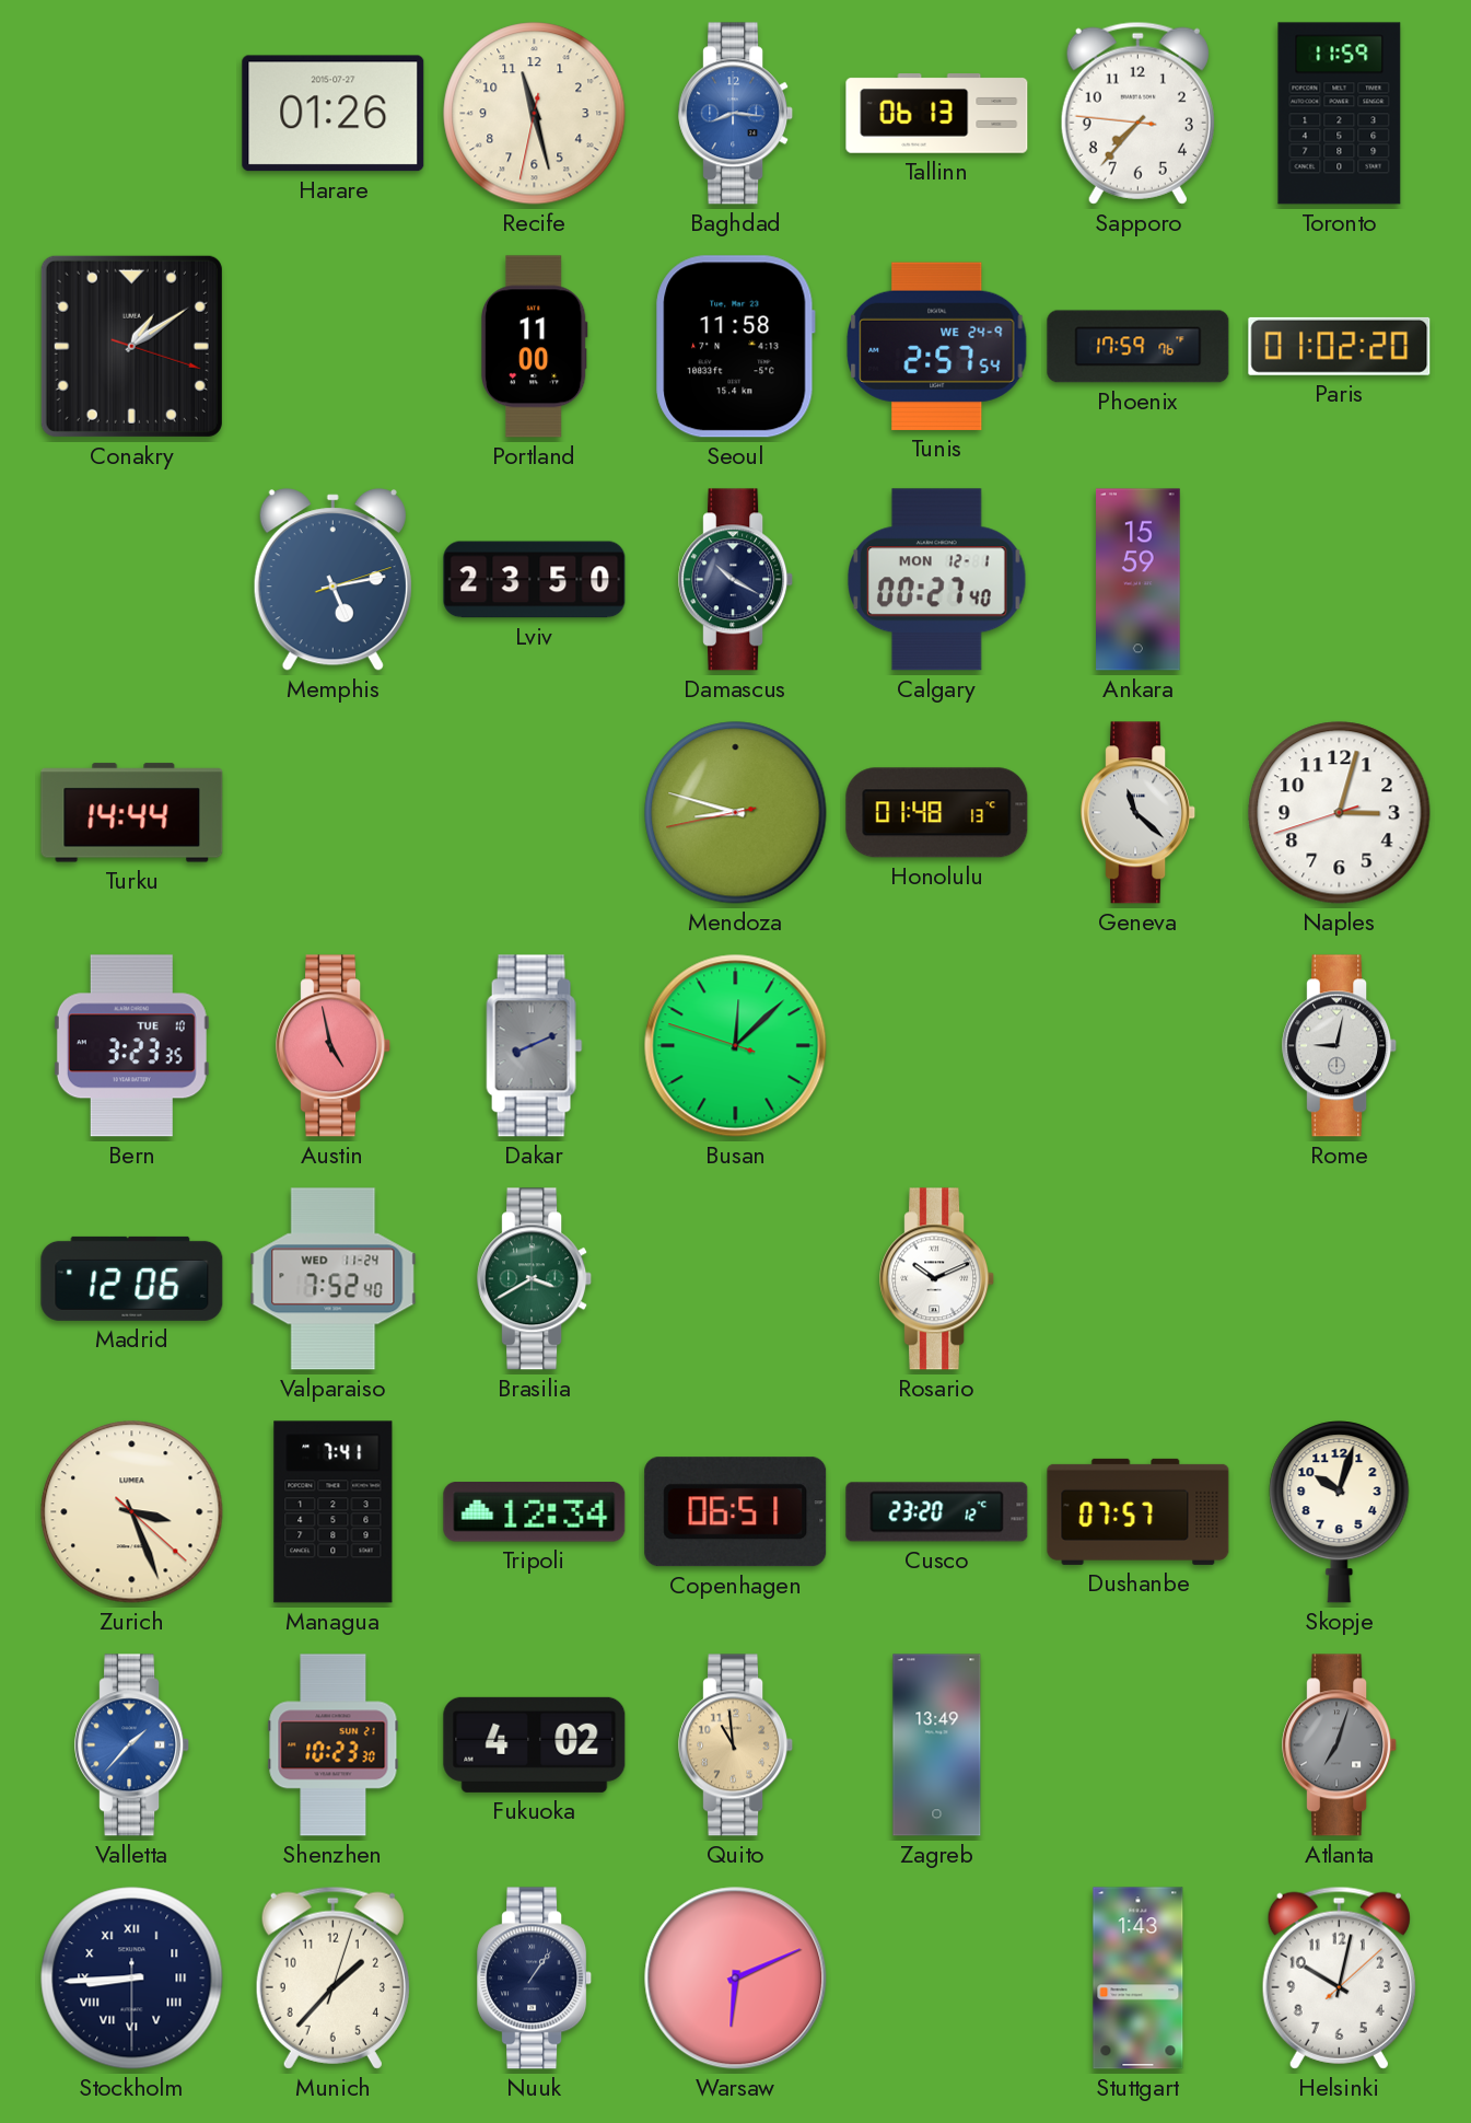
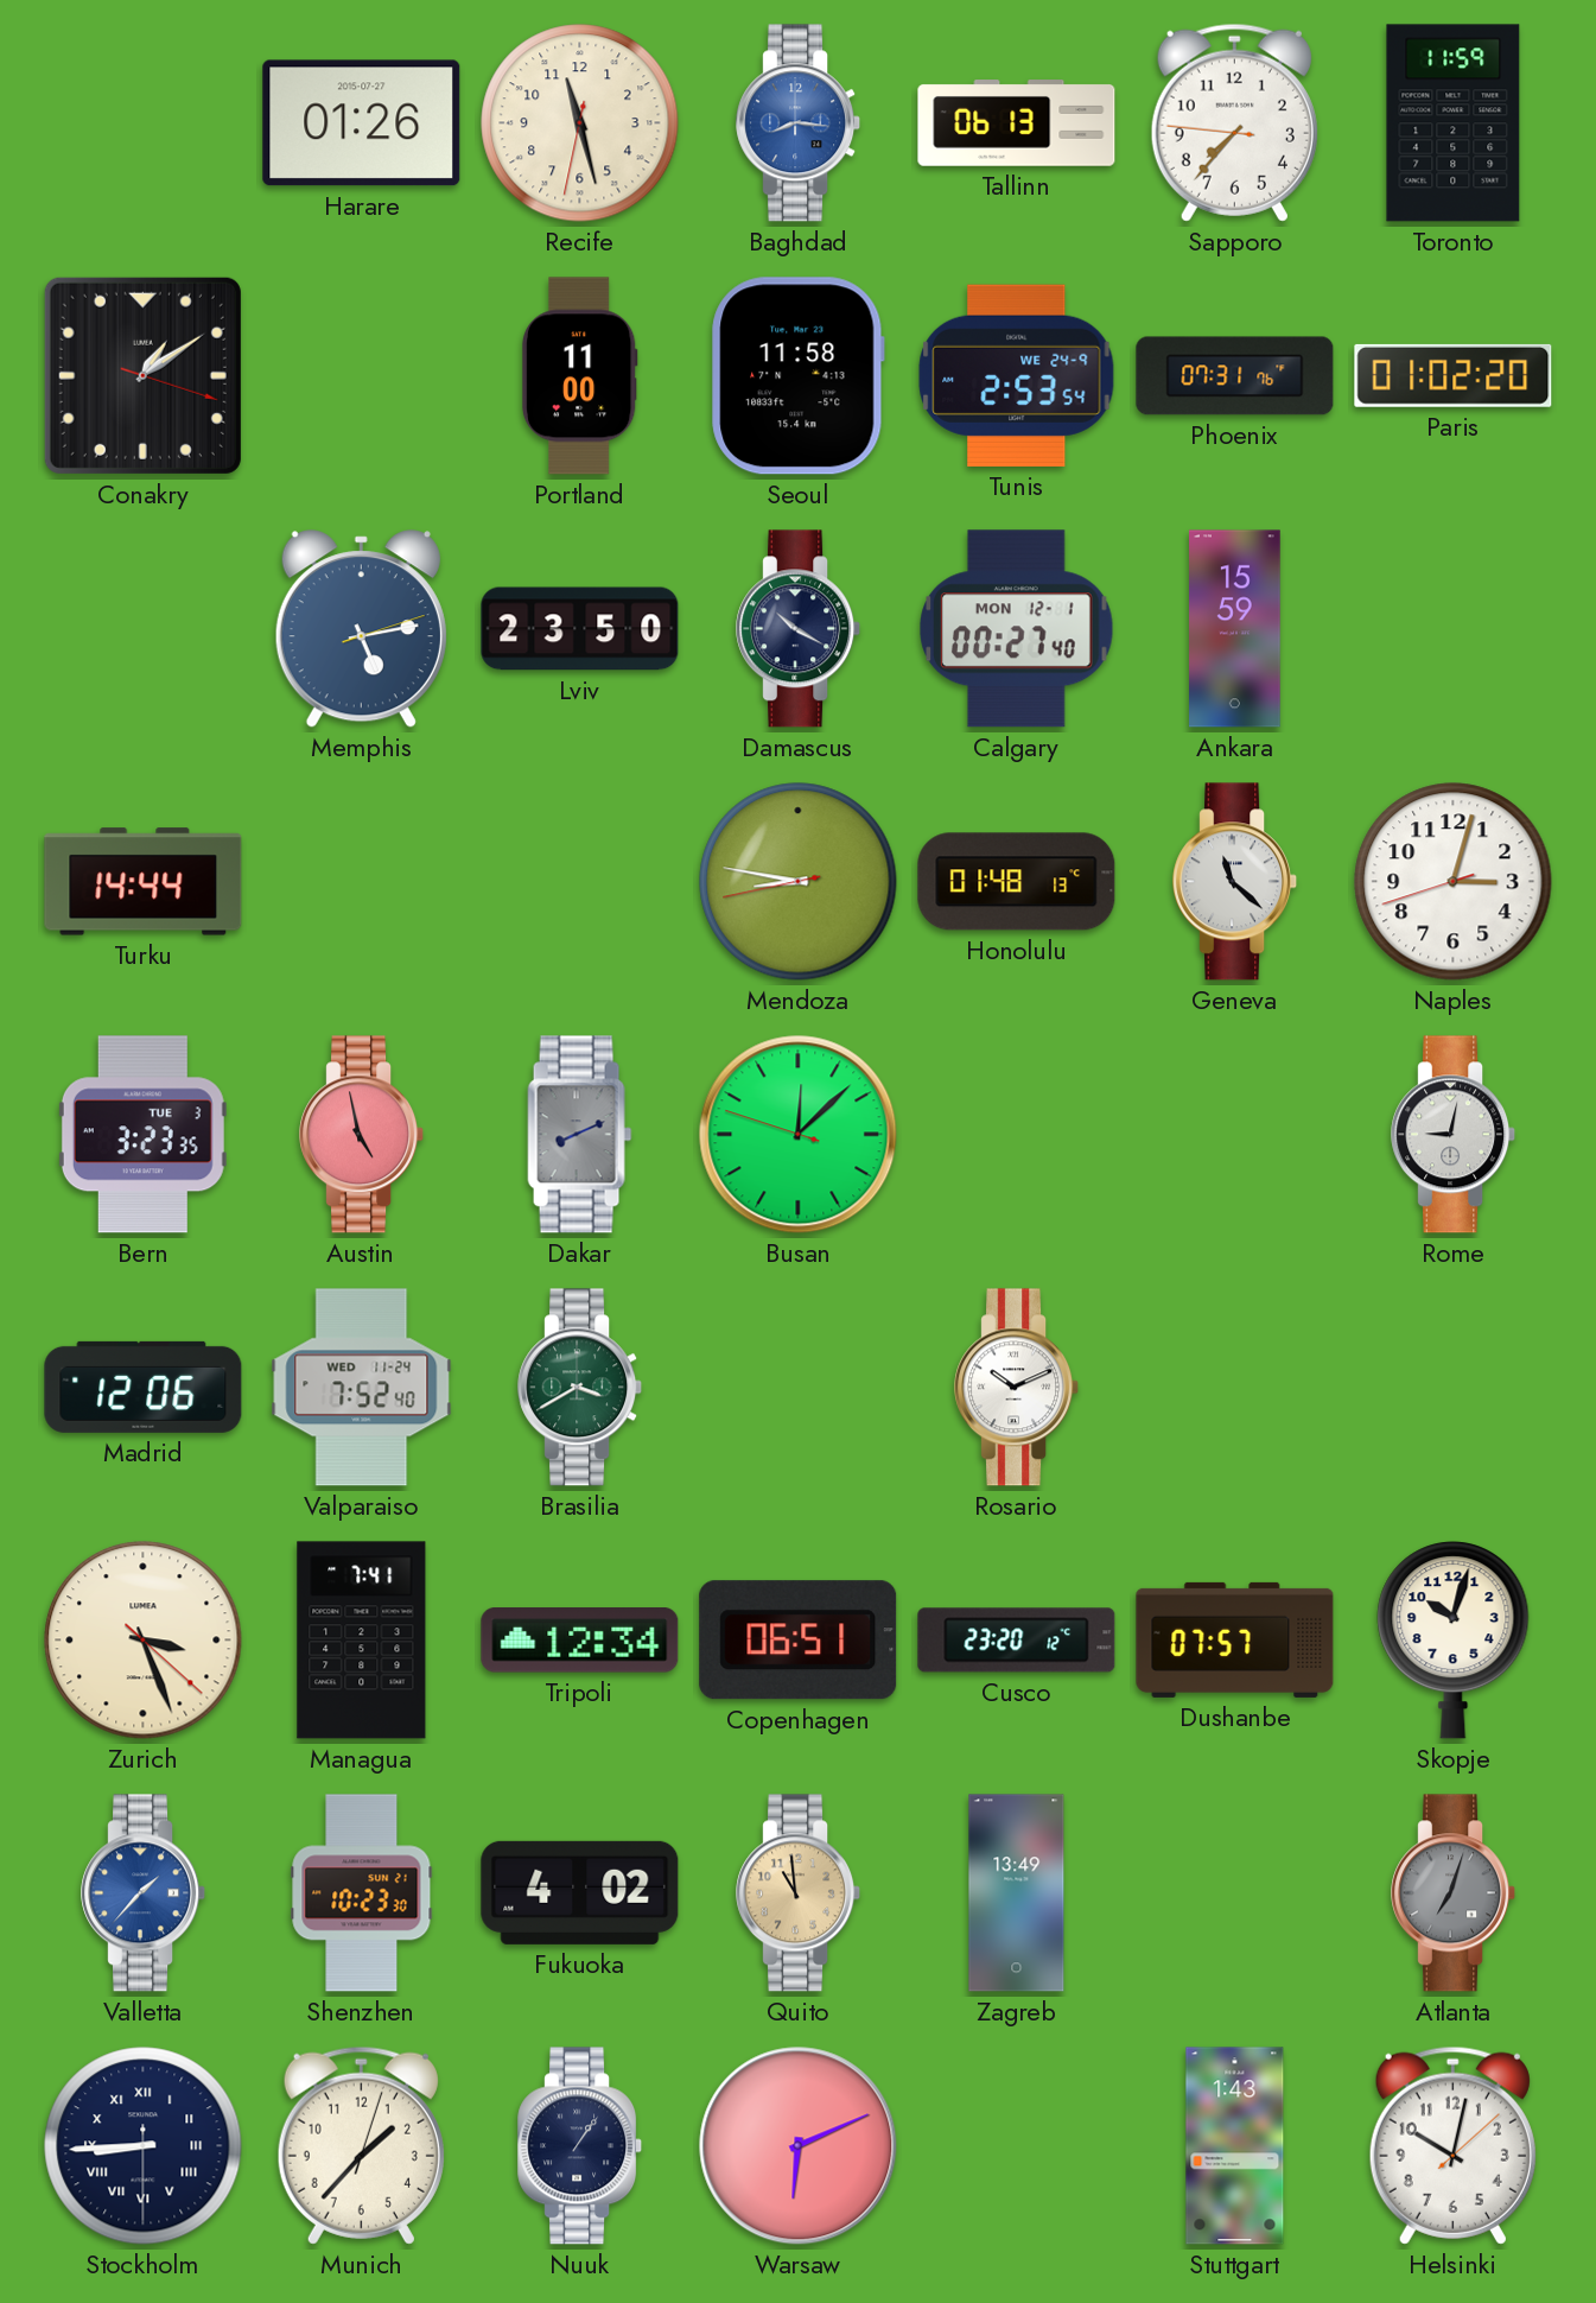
Tunis: 2:57 -> 2:53 (1017, 375)
Phoenix: 17:59 -> 07:31 (1235, 376)
Mendoza: 8:47 -> 8:46 (799, 882)
Bern date: TUE 10 -> TUE 3 (142, 1135)
